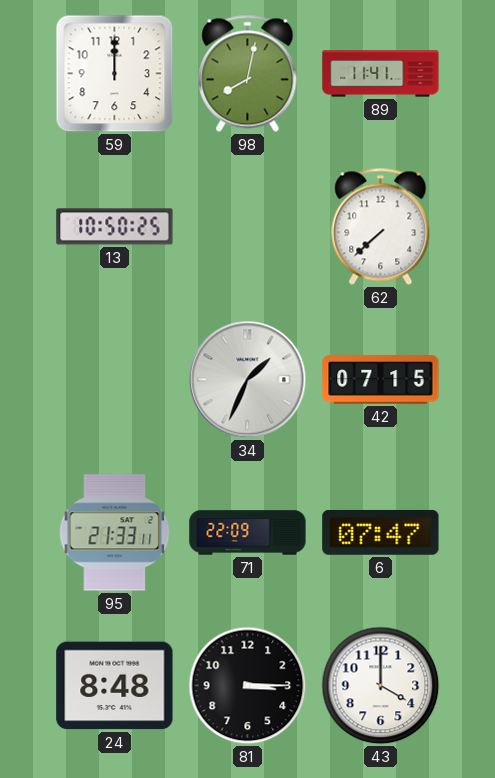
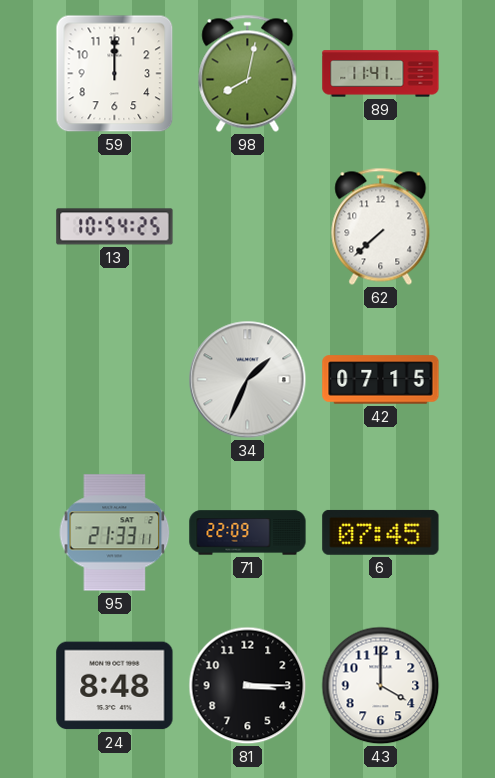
13: 10:50 -> 10:54 (115, 227)
6: 07:47 -> 07:45 (381, 532)
